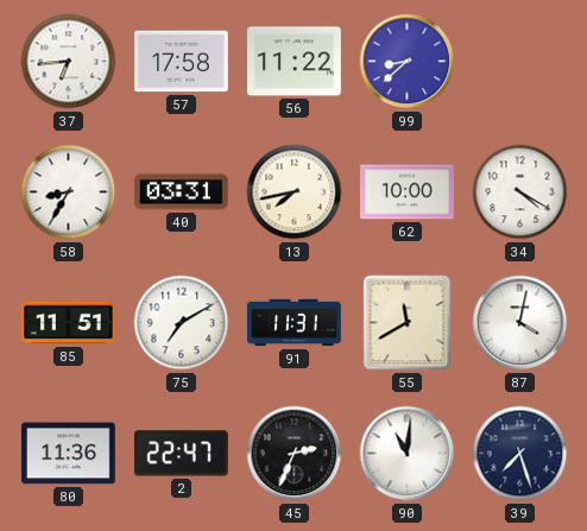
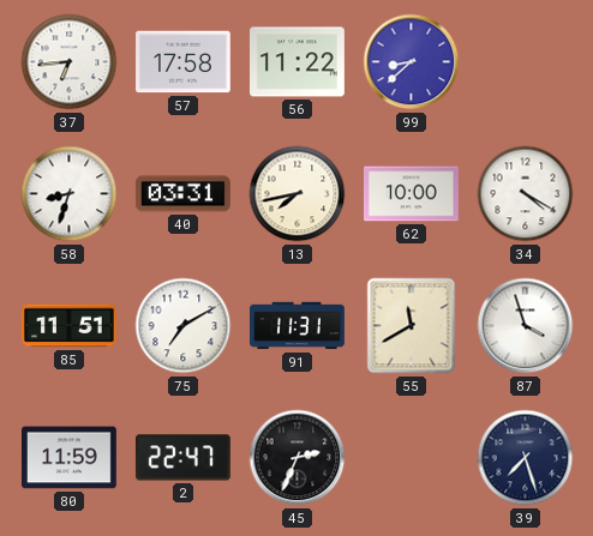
58: 8:35 -> 8:33 (70, 194)
87: 4:02 -> 3:57 (526, 326)
80: 11:36 -> 11:59 (70, 458)
90: 11:01 -> none (408, 454)
